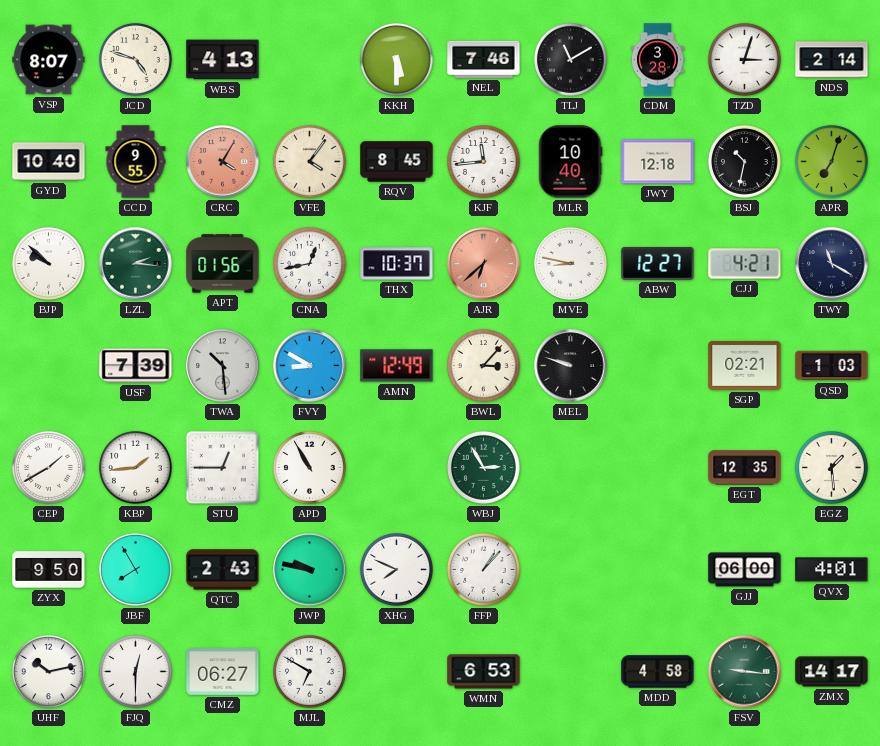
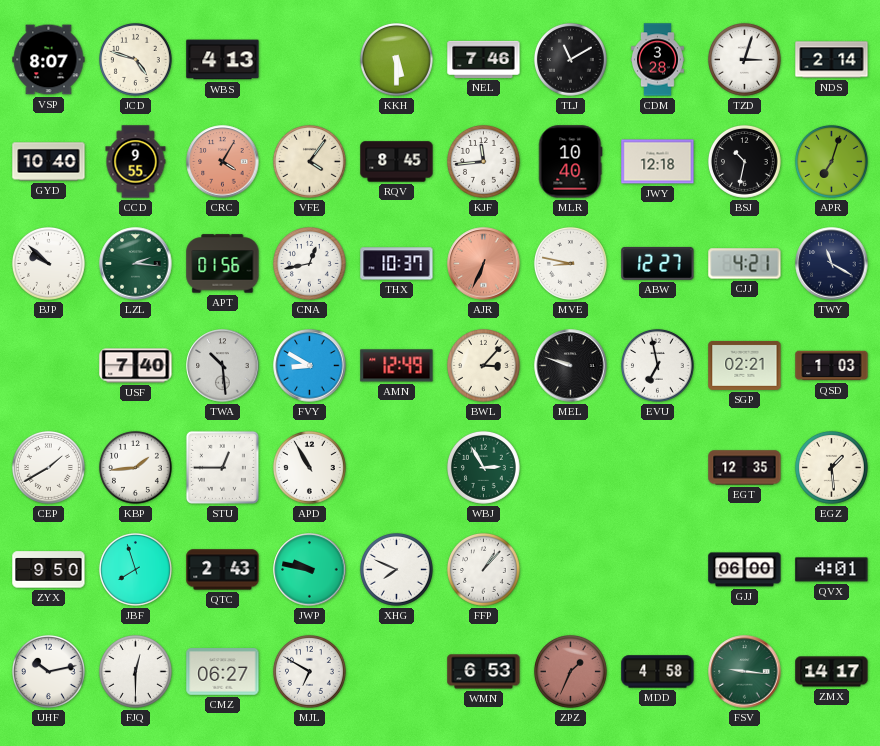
AJR: 6:38 -> 6:34 (484, 264)
USF: 7:39 -> 7:40 (136, 366)
EVU: none -> 6:58 (657, 365)
JBF: 7:55 -> 7:57 (135, 569)
ZPZ: none -> 1:34 (570, 671)
